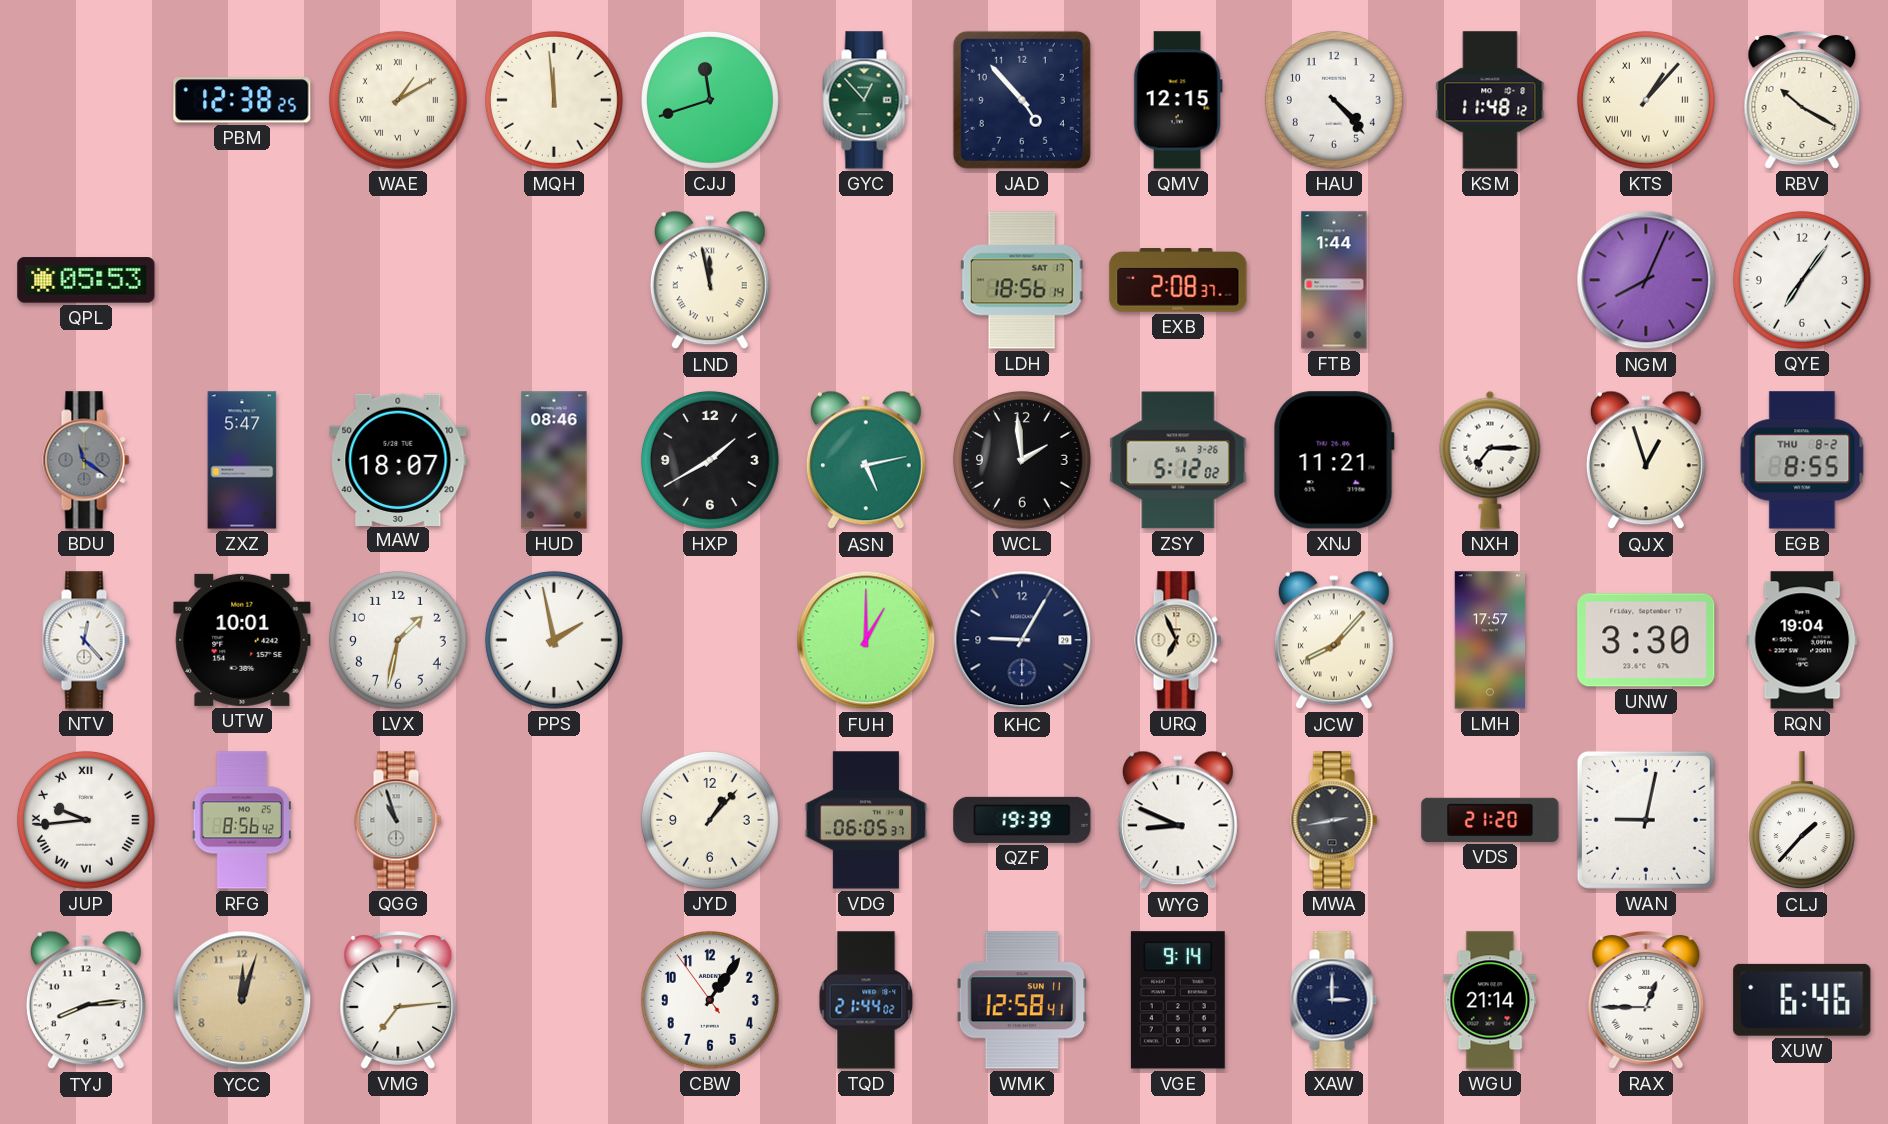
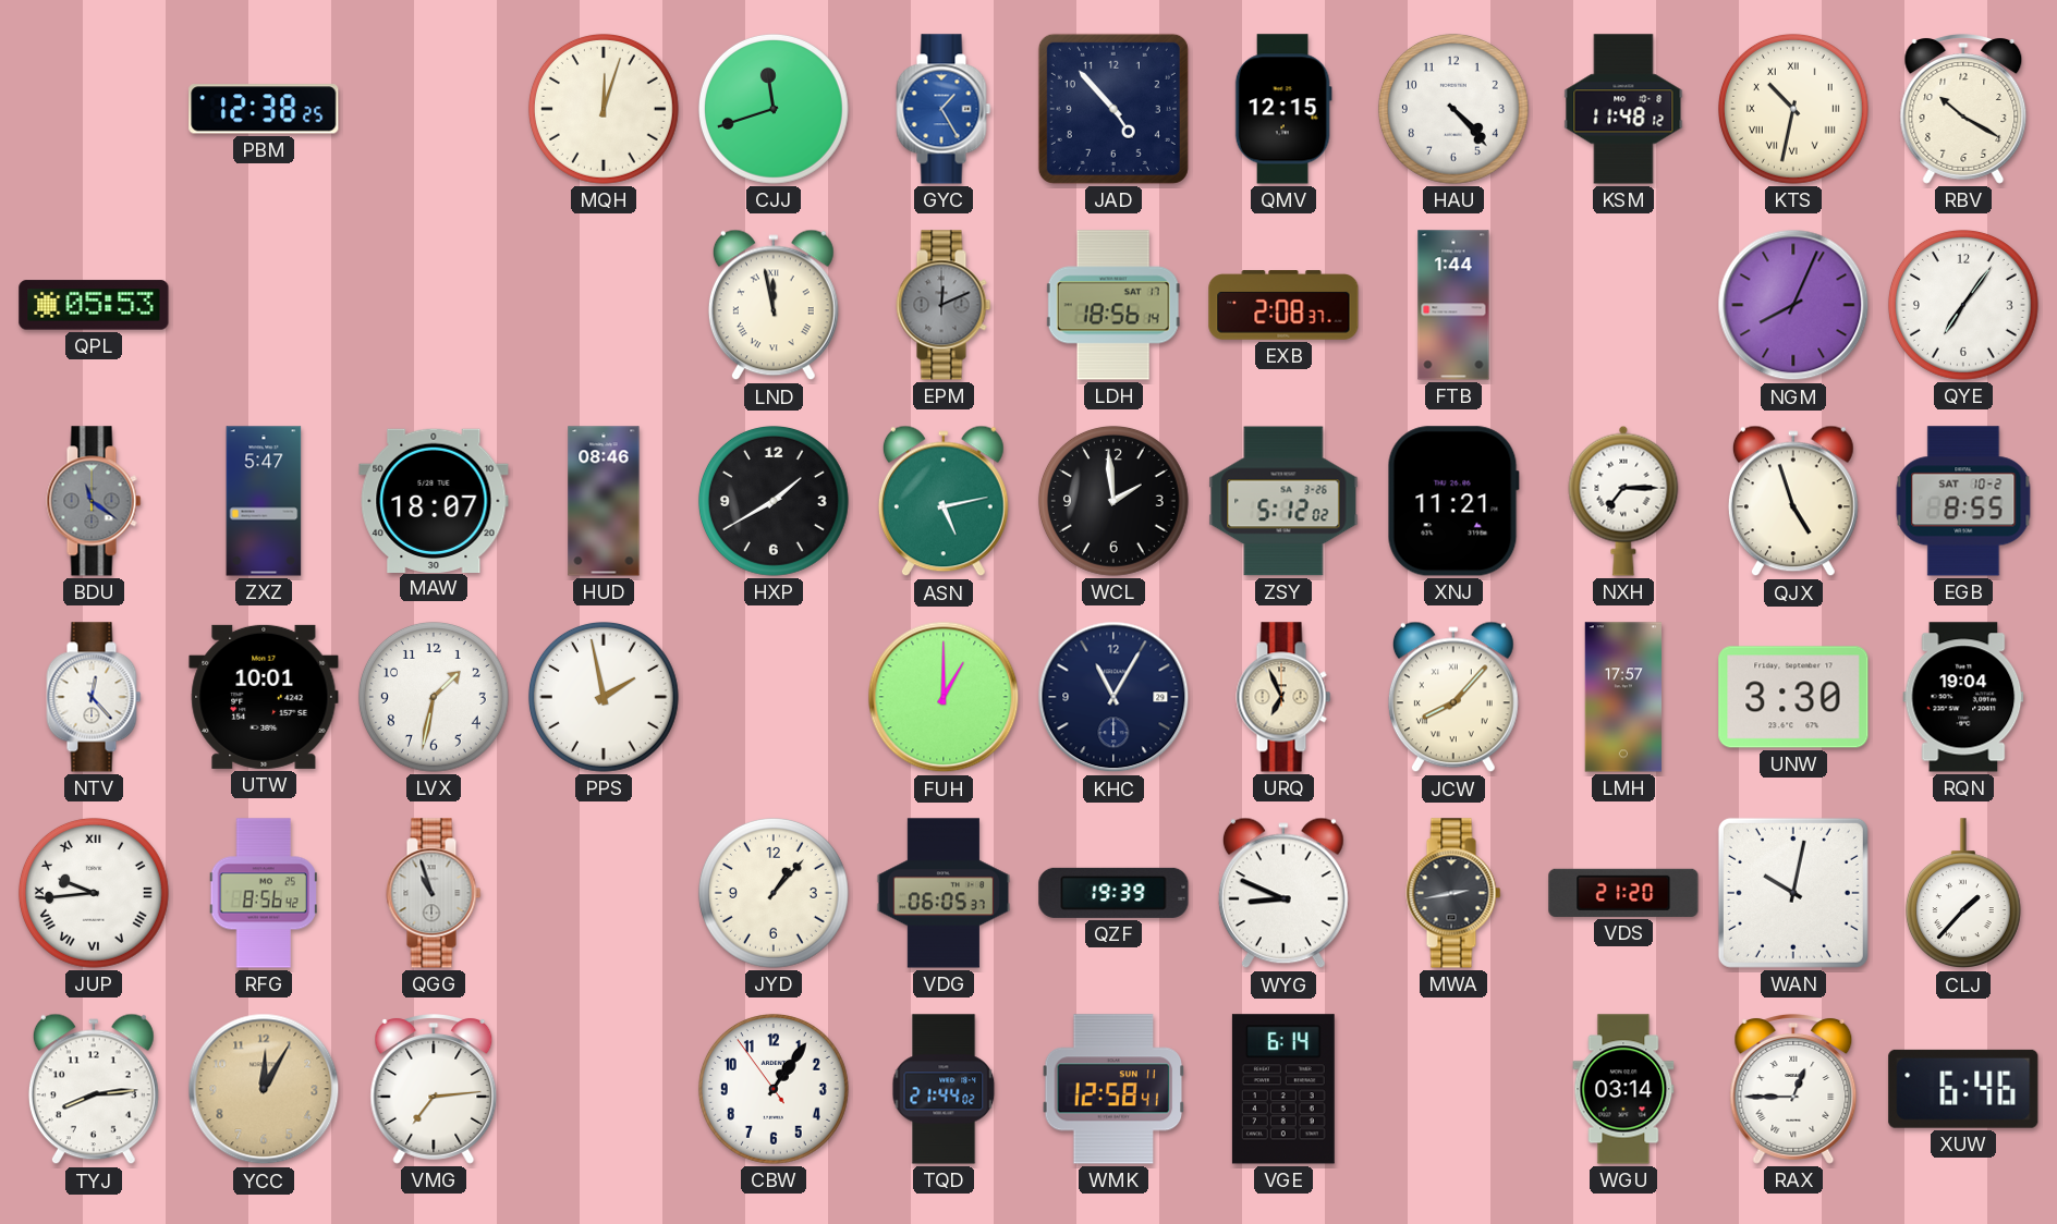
WAE: 1:10 -> none (398, 100)
MQH: 11:59 -> 12:03 (604, 109)
GYC: 12:53 -> 1:25 (944, 109)
GYC dial: green -> blue (944, 109)
KTS: 1:07 -> 10:32 (1793, 109)
EPM: none -> 12:11 (944, 305)
QJX: 12:57 -> 4:57 (1793, 501)
EGB date: THU 8-2 -> SAT 10-2 (1963, 501)
KHC: 9:05 -> 11:05 (1113, 697)
WAN: 9:02 -> 10:02 (1793, 893)
YCC: 12:03 -> 12:05 (264, 1089)
VGE: 9:14 -> 6:14 (1283, 1089)
XAW: 3:00 -> none (1334, 1000)
WGU: 21:14 -> 03:14 (1623, 1089)
